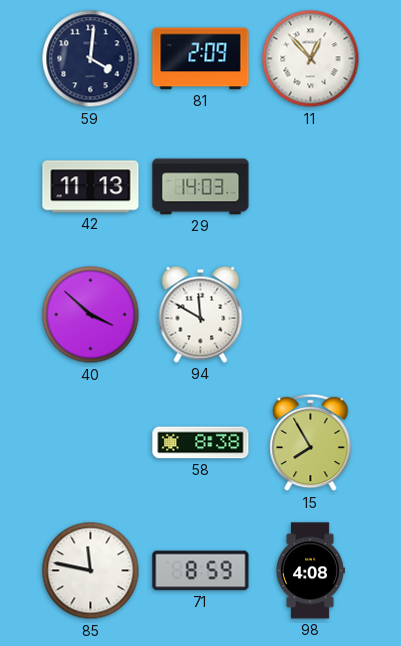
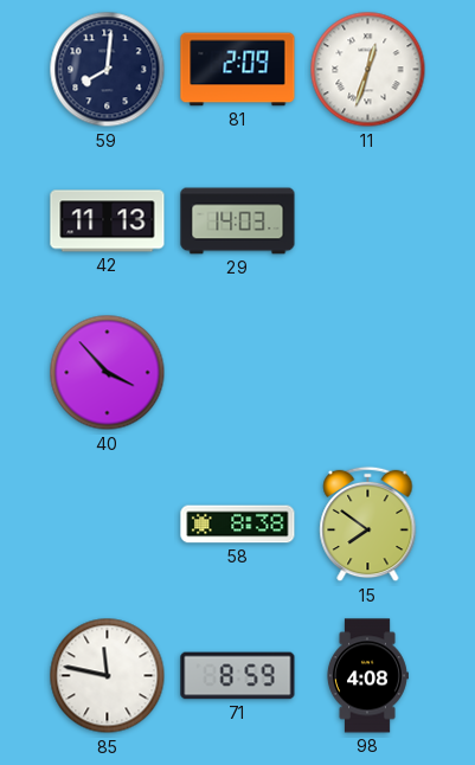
59: 4:01 -> 8:01 (108, 70)
11: 12:53 -> 12:33 (368, 70)
40: 3:52 -> 3:53 (108, 373)
94: 11:50 -> none (201, 314)
15: 7:55 -> 7:51 (368, 525)
